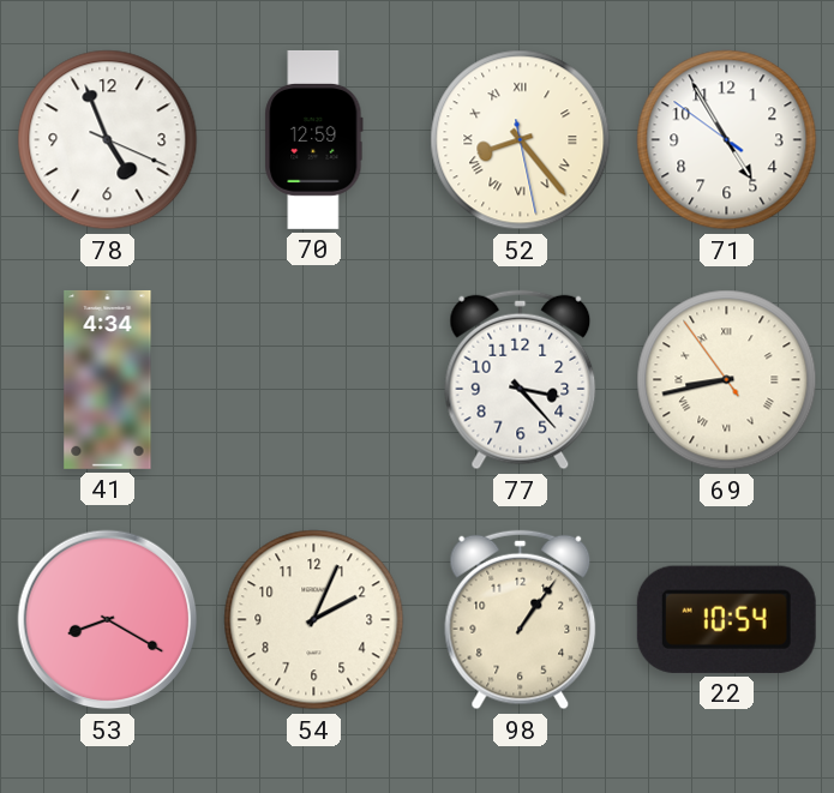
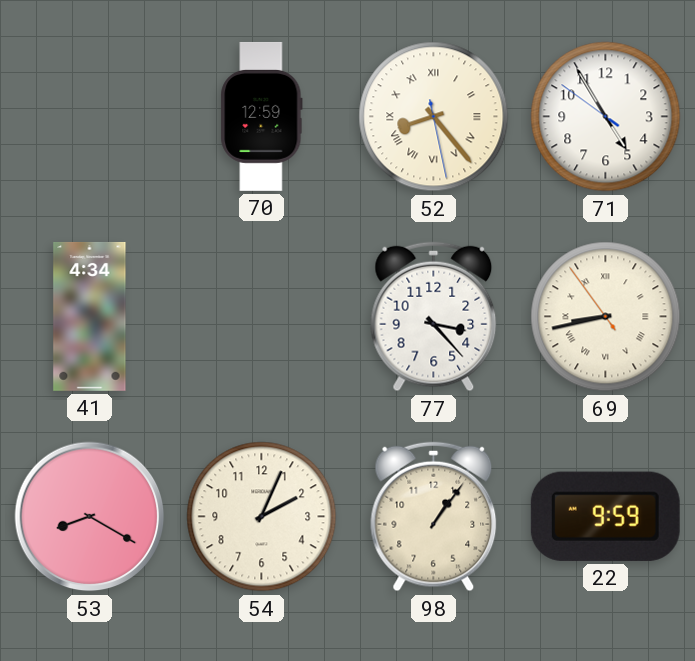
78: 4:56 -> none (108, 140)
22: 10:54 -> 9:59 (605, 516)
